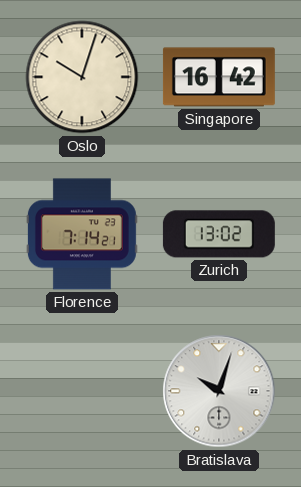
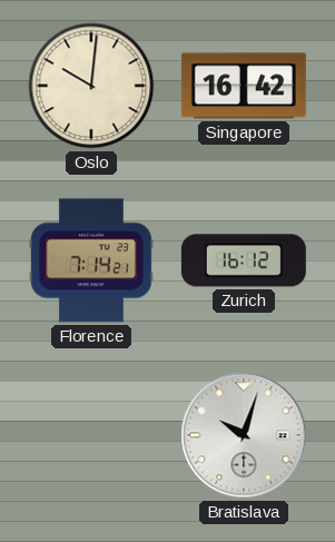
Oslo: 10:03 -> 10:01 (91, 86)
Zurich: 13:02 -> 16:12 (244, 260)
